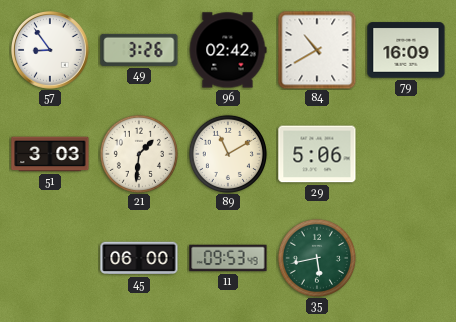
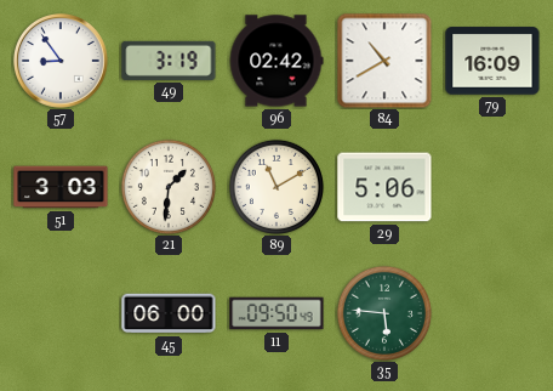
49: 3:26 -> 3:19 (169, 61)
11: 09:53 -> 09:50 (276, 313)
35: 5:43 -> 5:46 (384, 313)
